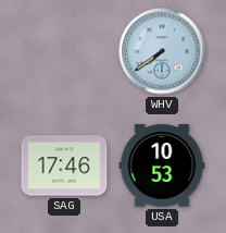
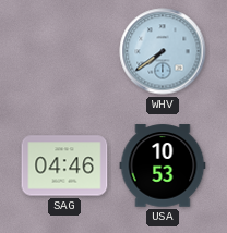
SAG: 17:46 -> 04:46 (64, 165)
